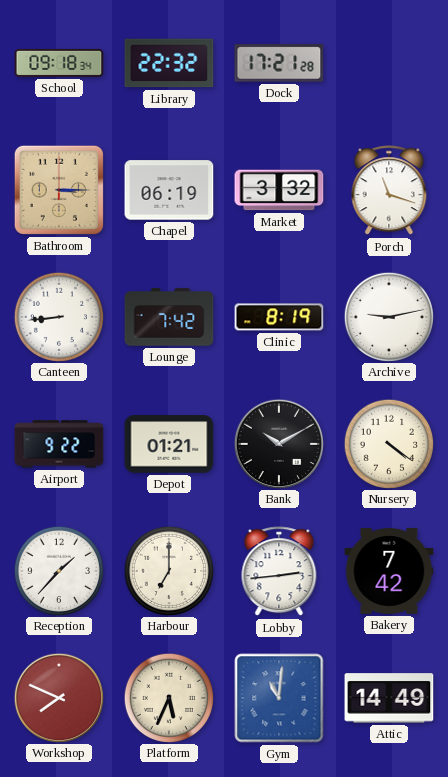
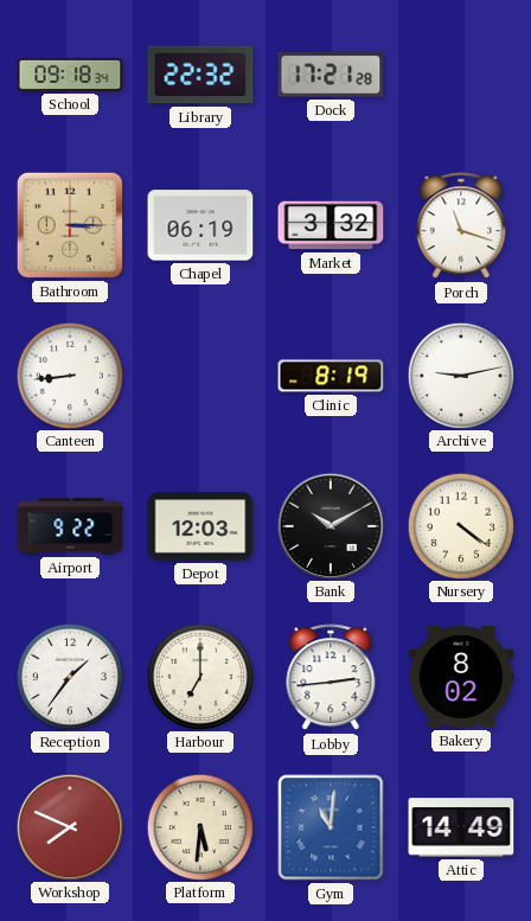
Lounge: 7:42 -> none (169, 317)
Depot: 01:21 -> 12:03 (200, 526)
Reception: 1:37 -> 1:36 (69, 676)
Bakery: 7:42 -> 8:02 (461, 677)
Platform: 5:34 -> 5:31 (199, 826)
